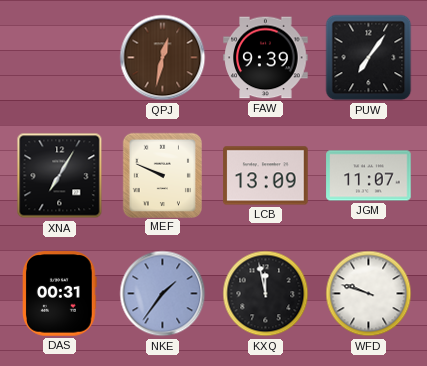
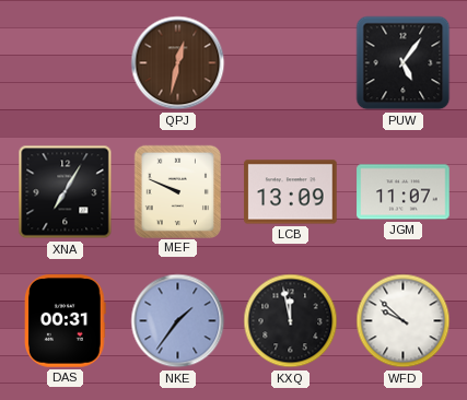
FAW: 9:39 -> none (266, 58)
PUW: 7:06 -> 5:06 (404, 63)
WFD: 9:48 -> 9:52 (404, 321)
